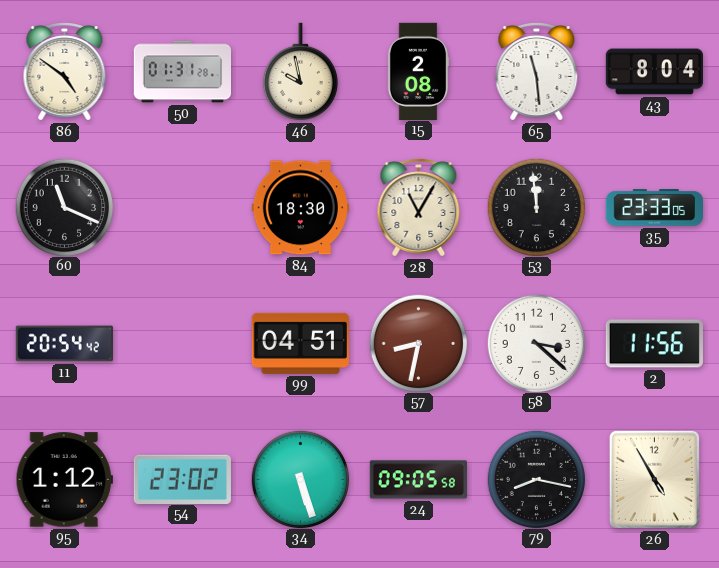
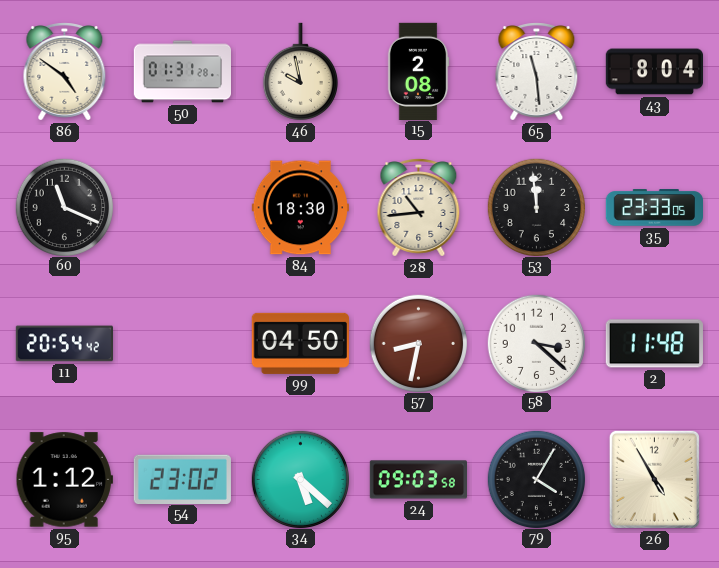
28: 11:05 -> 10:44 (419, 208)
99: 04:51 -> 04:50 (300, 343)
2: 11:56 -> 11:48 (654, 344)
34: 5:27 -> 5:22 (300, 479)
24: 09:05 -> 09:03 (418, 480)
79: 8:17 -> 4:05 (536, 479)
